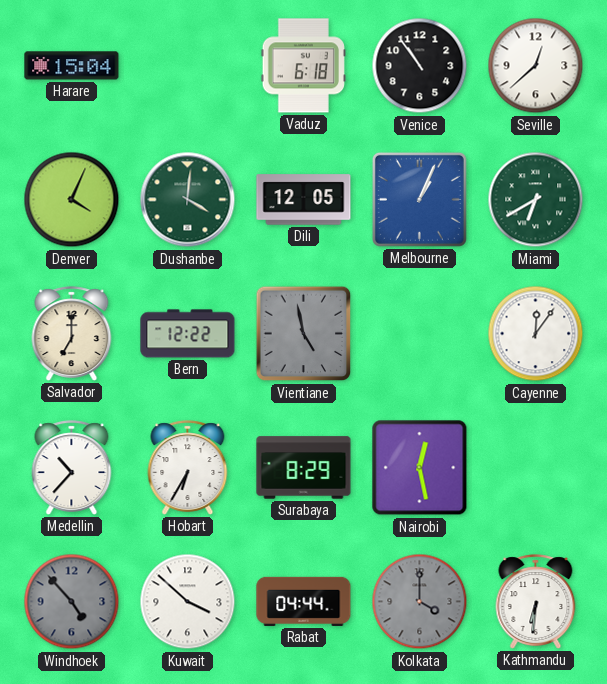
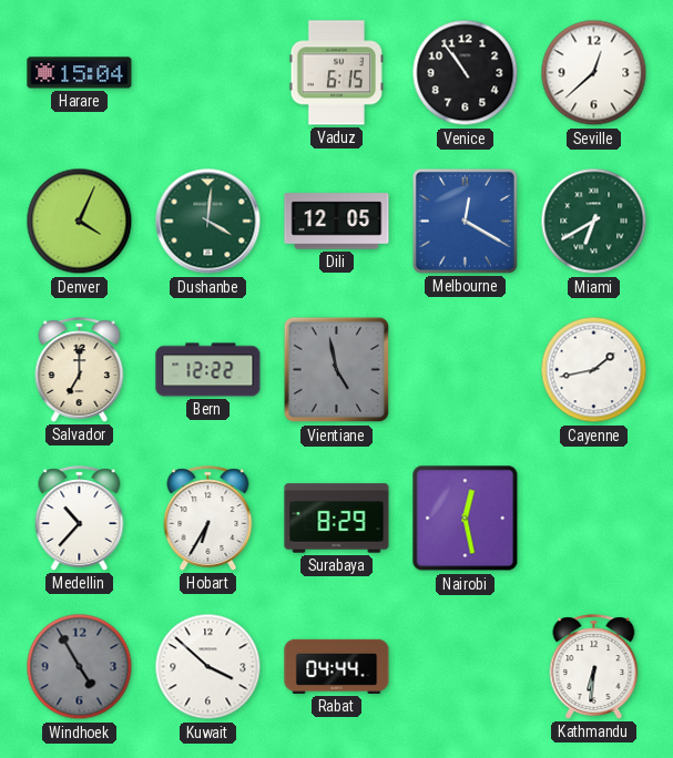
Vaduz: 6:18 -> 6:15 (336, 73)
Melbourne: 1:04 -> 12:20 (465, 221)
Cayenne: 12:06 -> 1:43 (594, 370)
Windhoek: 4:53 -> 4:55 (80, 667)
Kolkata: 4:00 -> none (420, 602)
